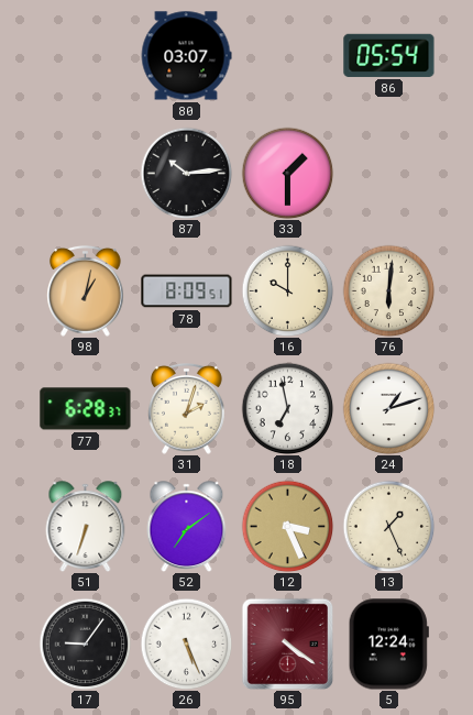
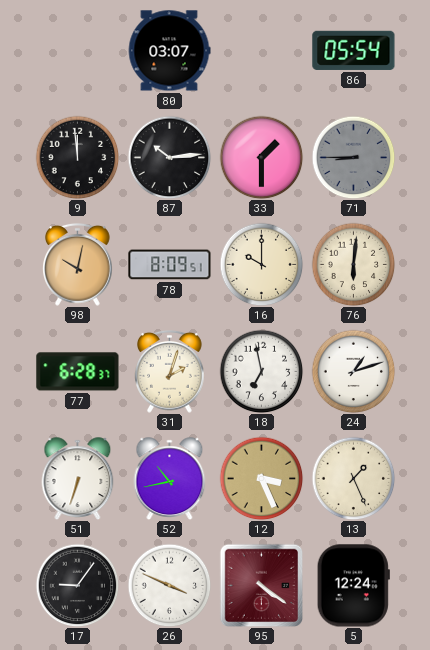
9: none -> 11:59 (77, 157)
71: none -> 8:45 (353, 157)
98: 1:02 -> 10:02 (78, 264)
52: 7:09 -> 10:43 (170, 478)
26: 5:26 -> 3:49 (169, 585)
